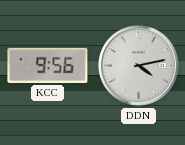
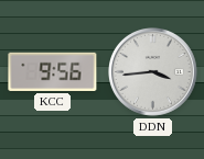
DDN: 4:13 -> 3:44 (153, 72)
